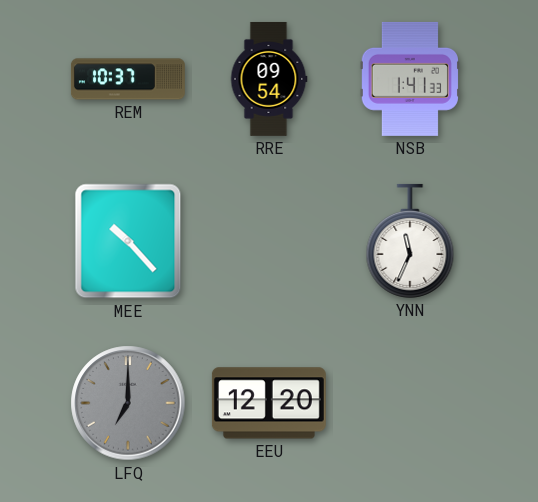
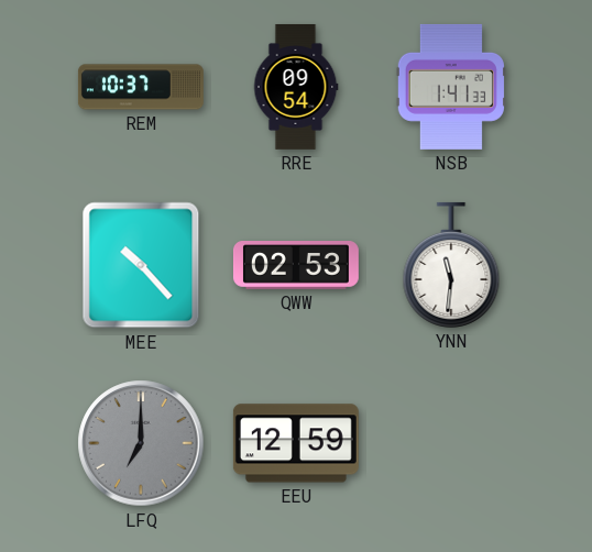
QWW: none -> 02:53 (296, 266)
YNN: 11:34 -> 11:31 (451, 265)
EEU: 12:20 -> 12:59 (296, 443)
